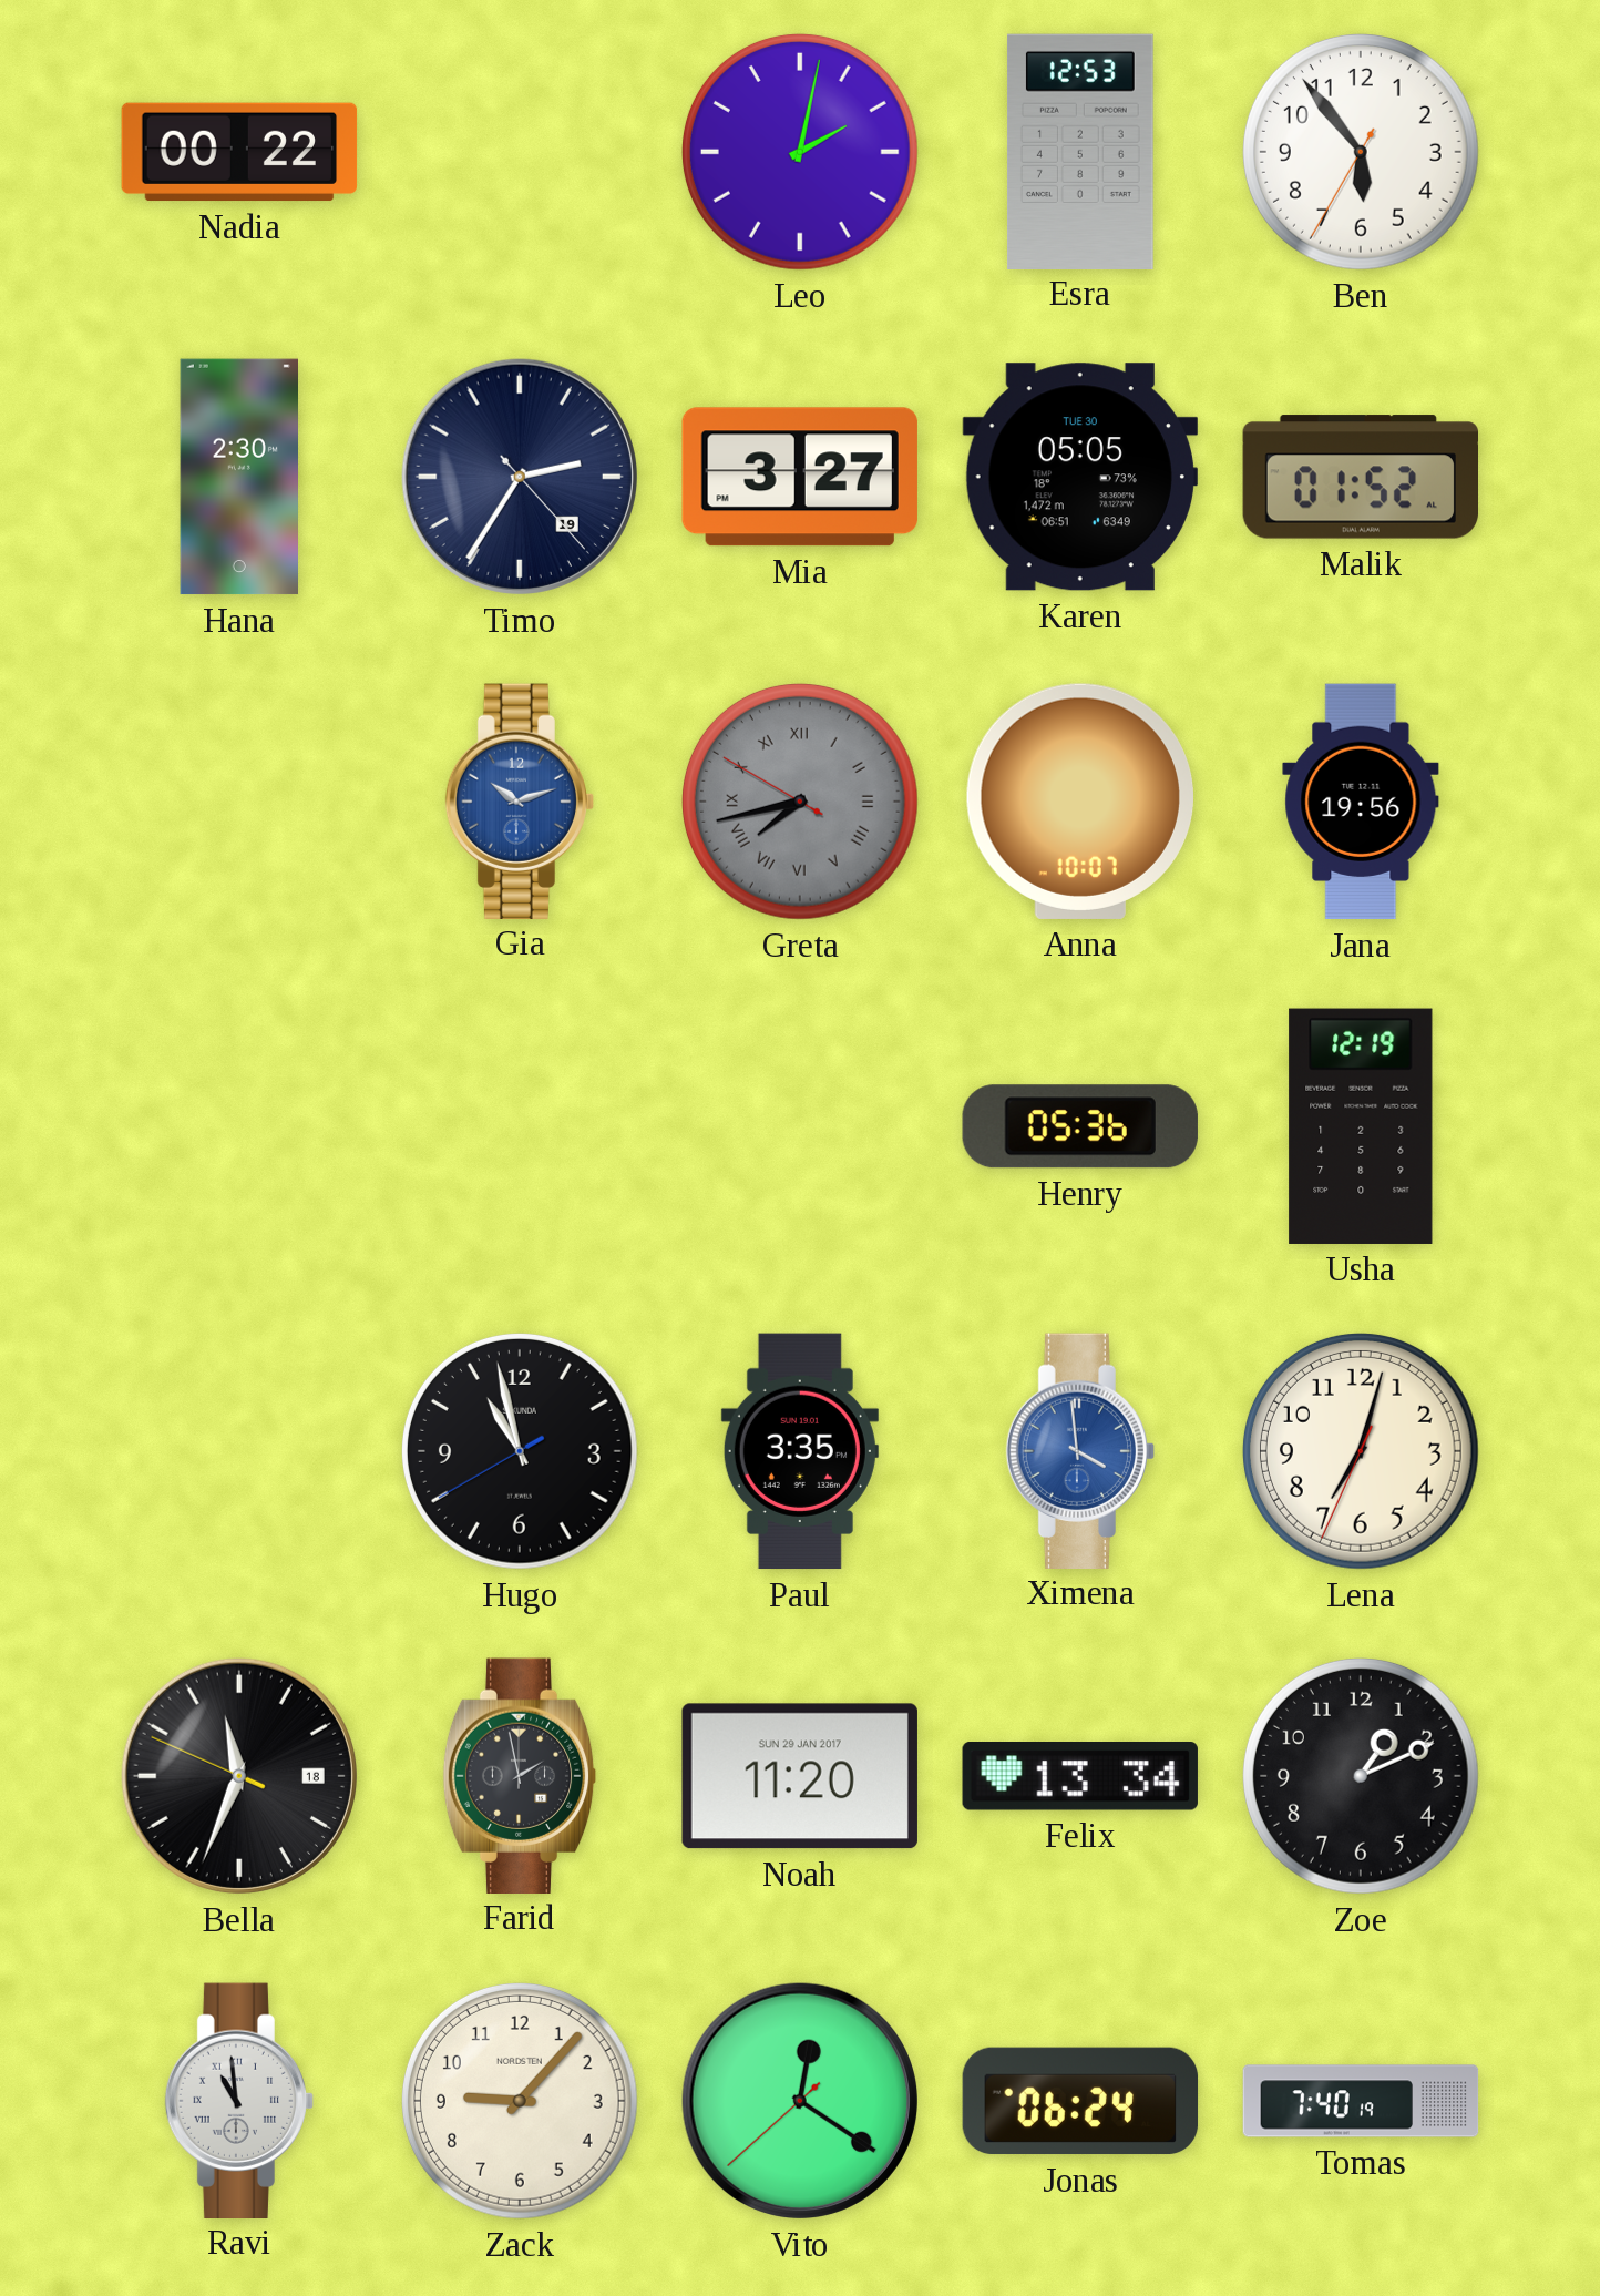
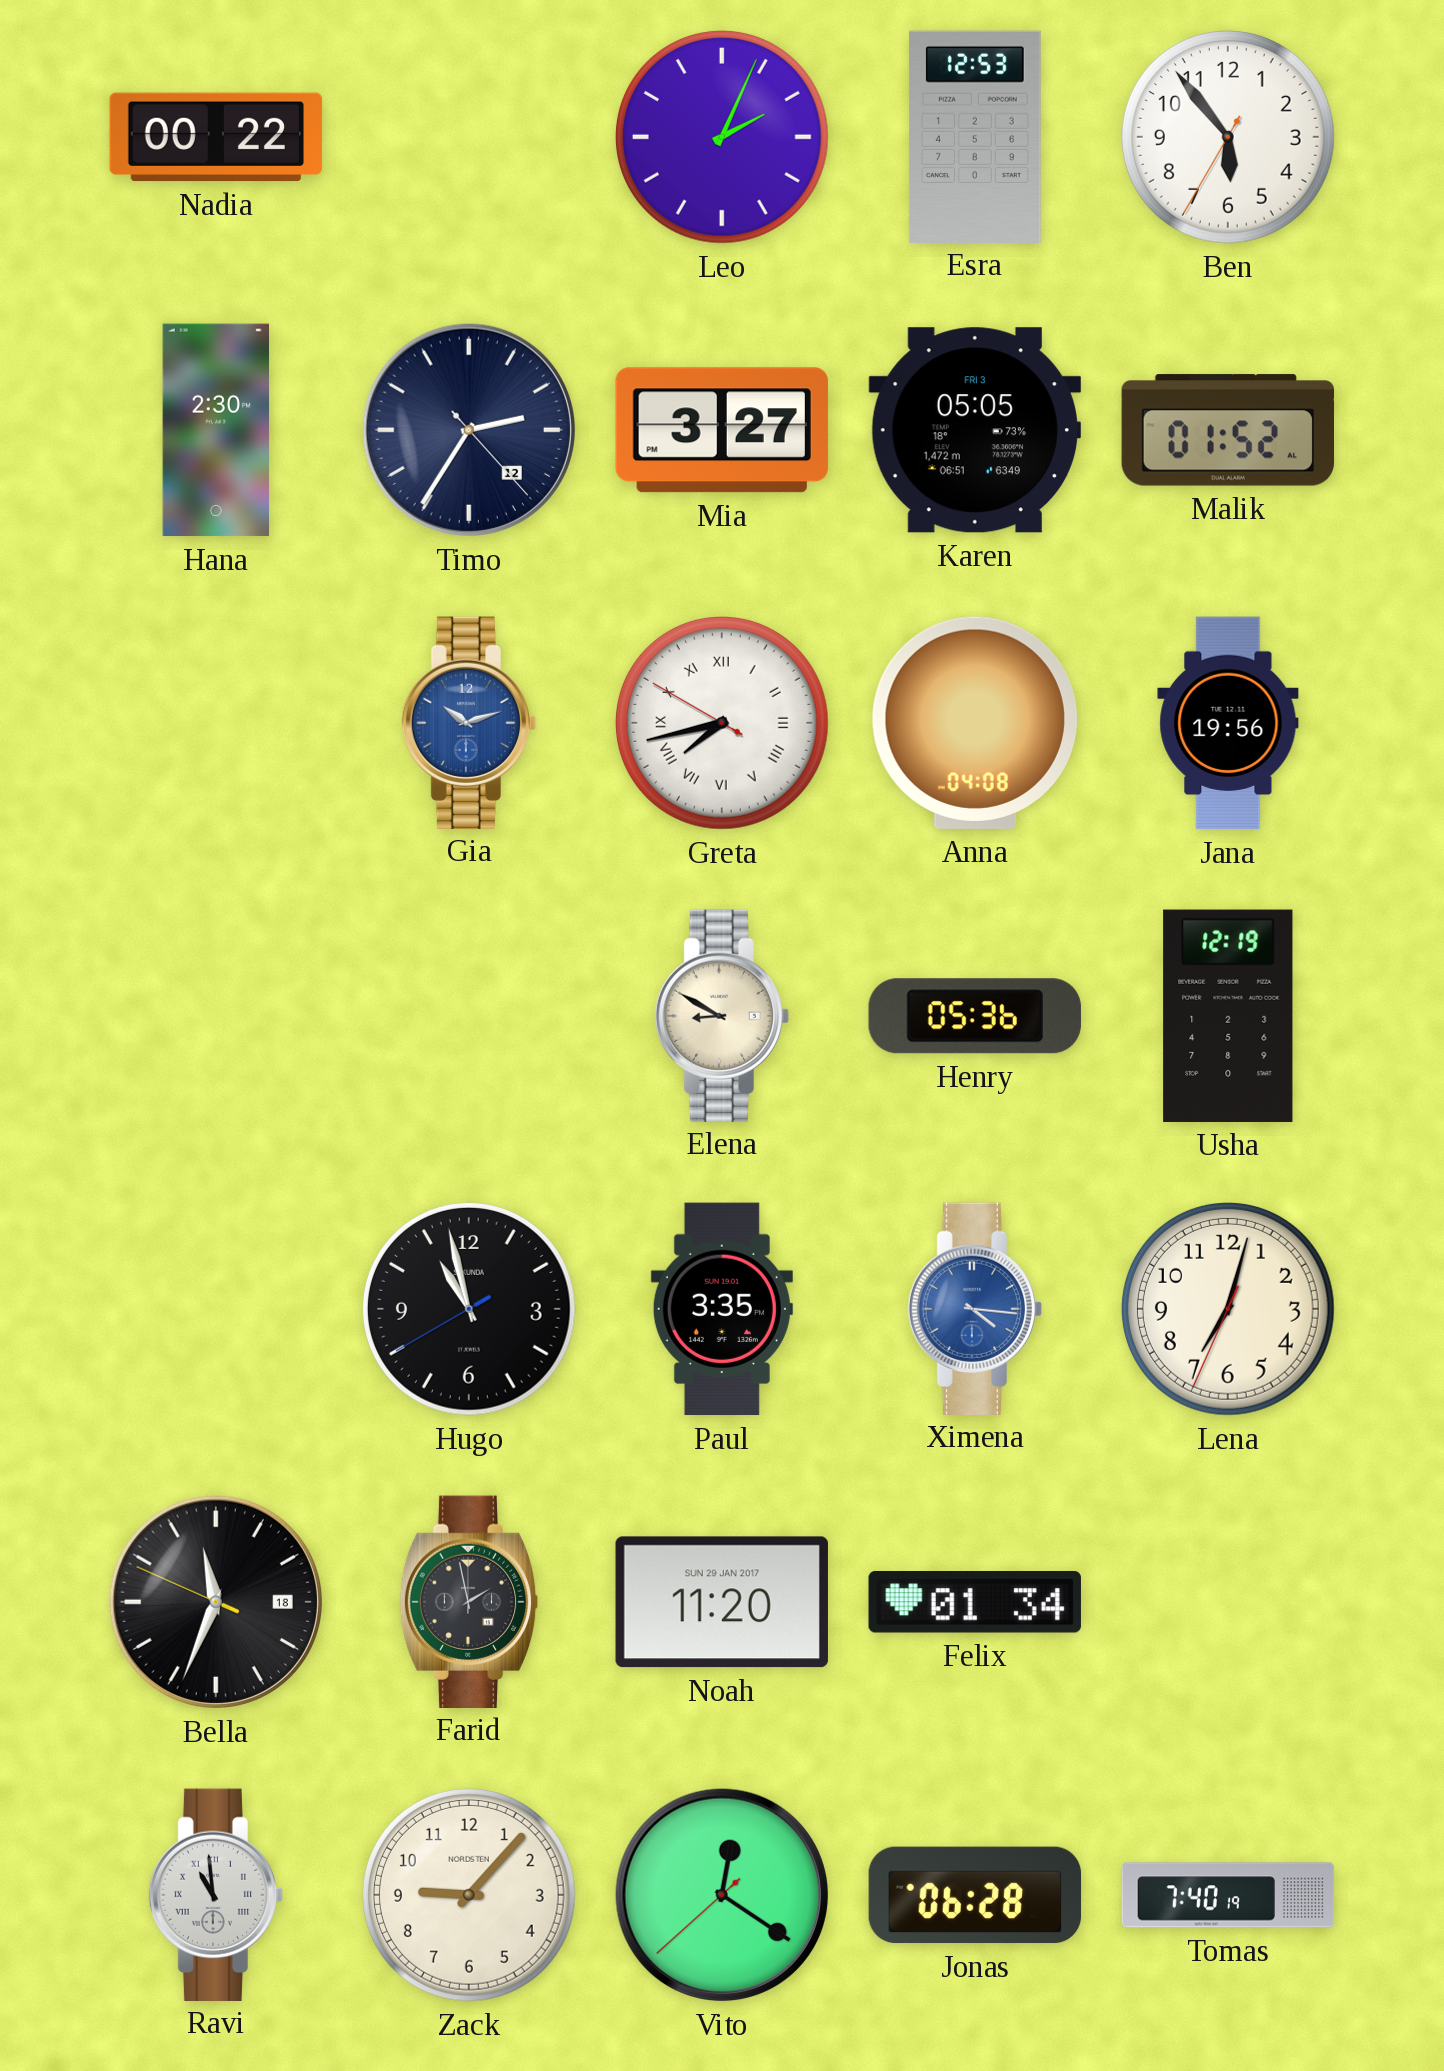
Leo: 2:02 -> 2:04 (722, 137)
Timo date: 19 -> 12 (469, 430)
Karen date: TUE 30 -> FRI 3 (975, 430)
Greta dial: grey -> white (722, 723)
Anna: 10:07 -> 04:08 (975, 723)
Elena: none -> 8:50 (722, 1015)
Ximena: 3:59 -> 4:16 (975, 1308)
Felix: 13:34 -> 01:34 (975, 1603)
Zoe: 1:11 -> none (1361, 1776)
Jonas: 06:24 -> 06:28 (975, 1895)
